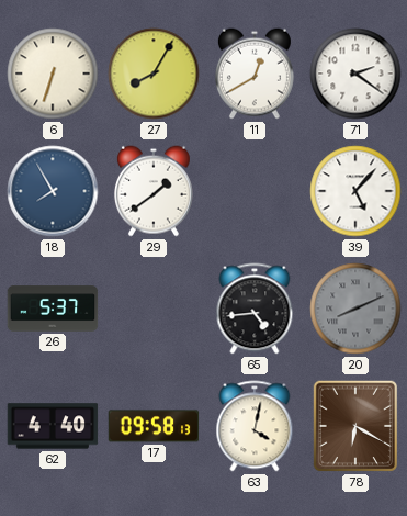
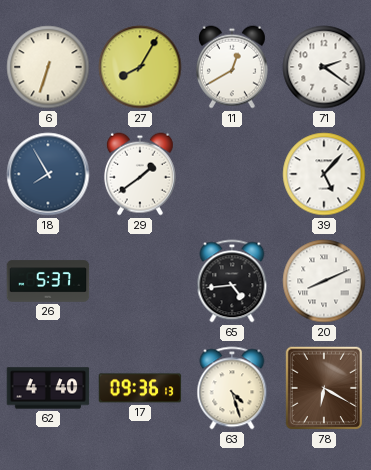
20 dial: grey -> white (324, 281)
17: 09:58 -> 09:36 (140, 388)
63: 4:02 -> 4:27 (232, 388)
